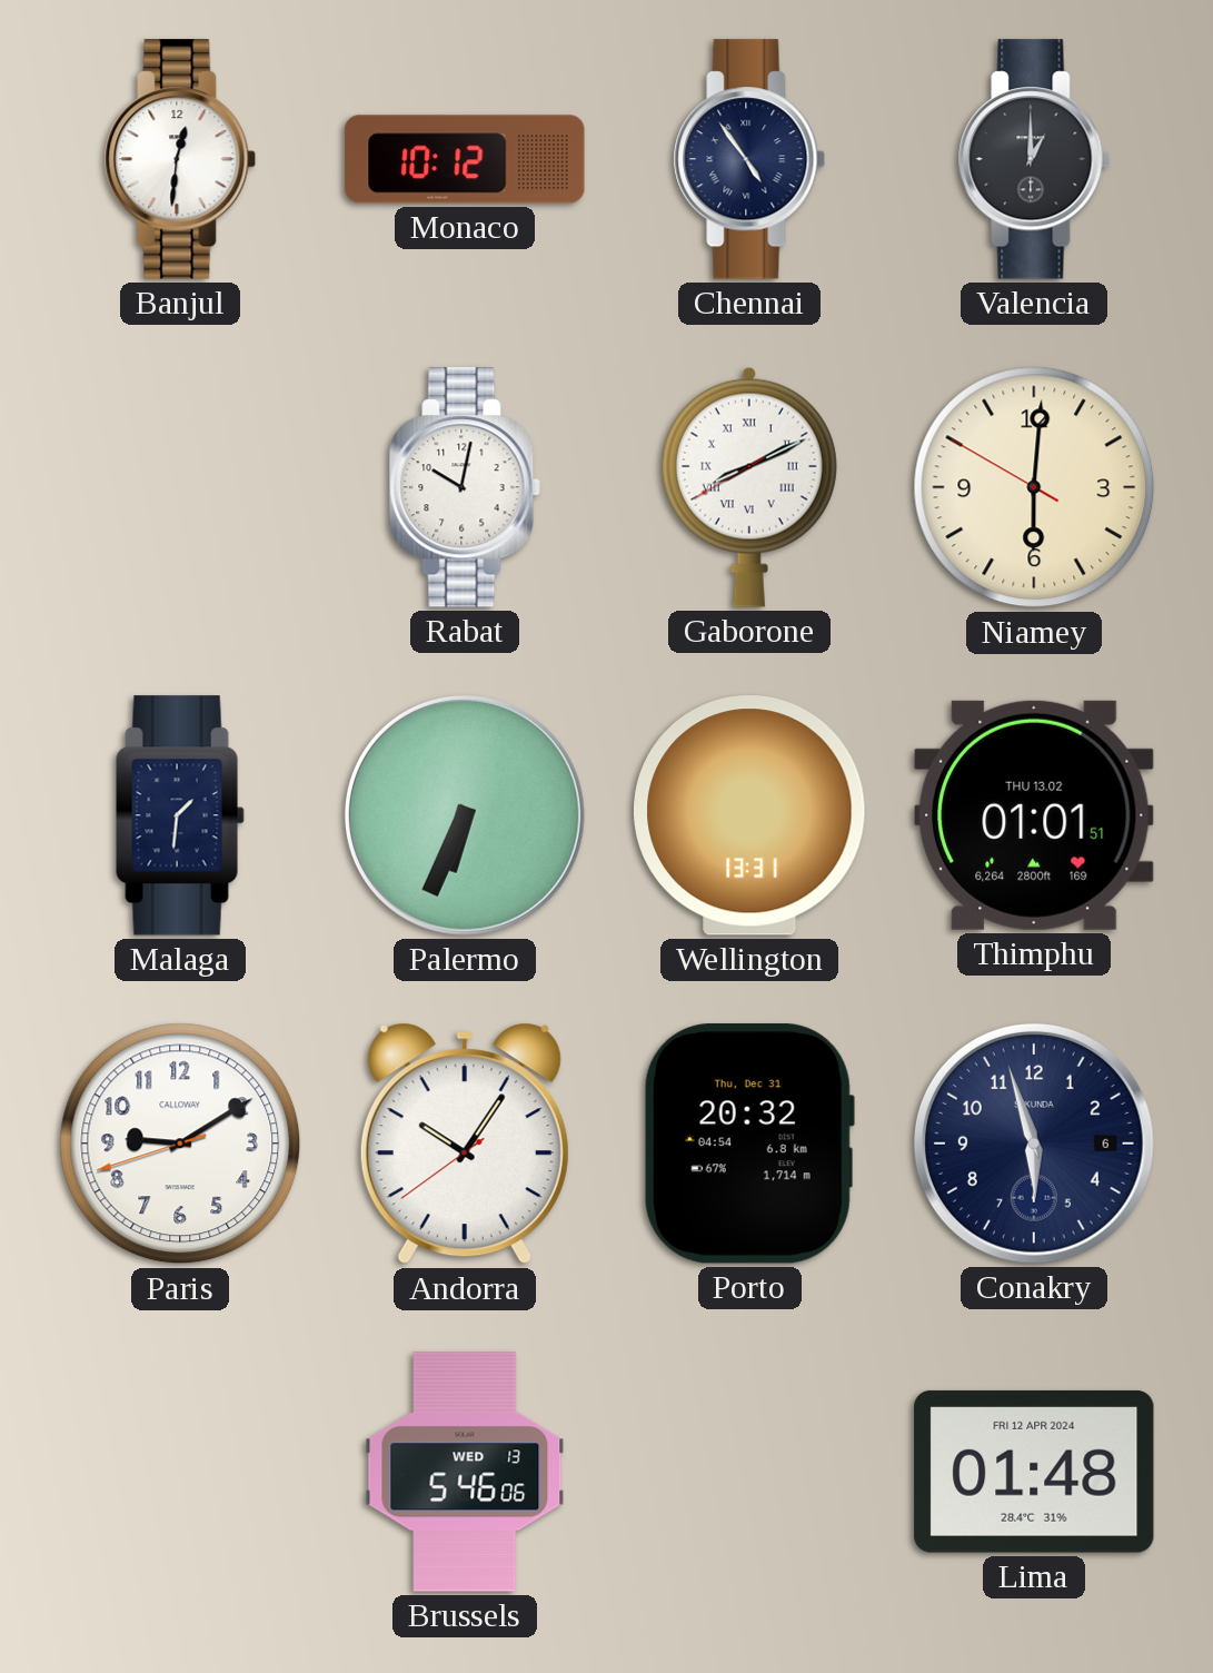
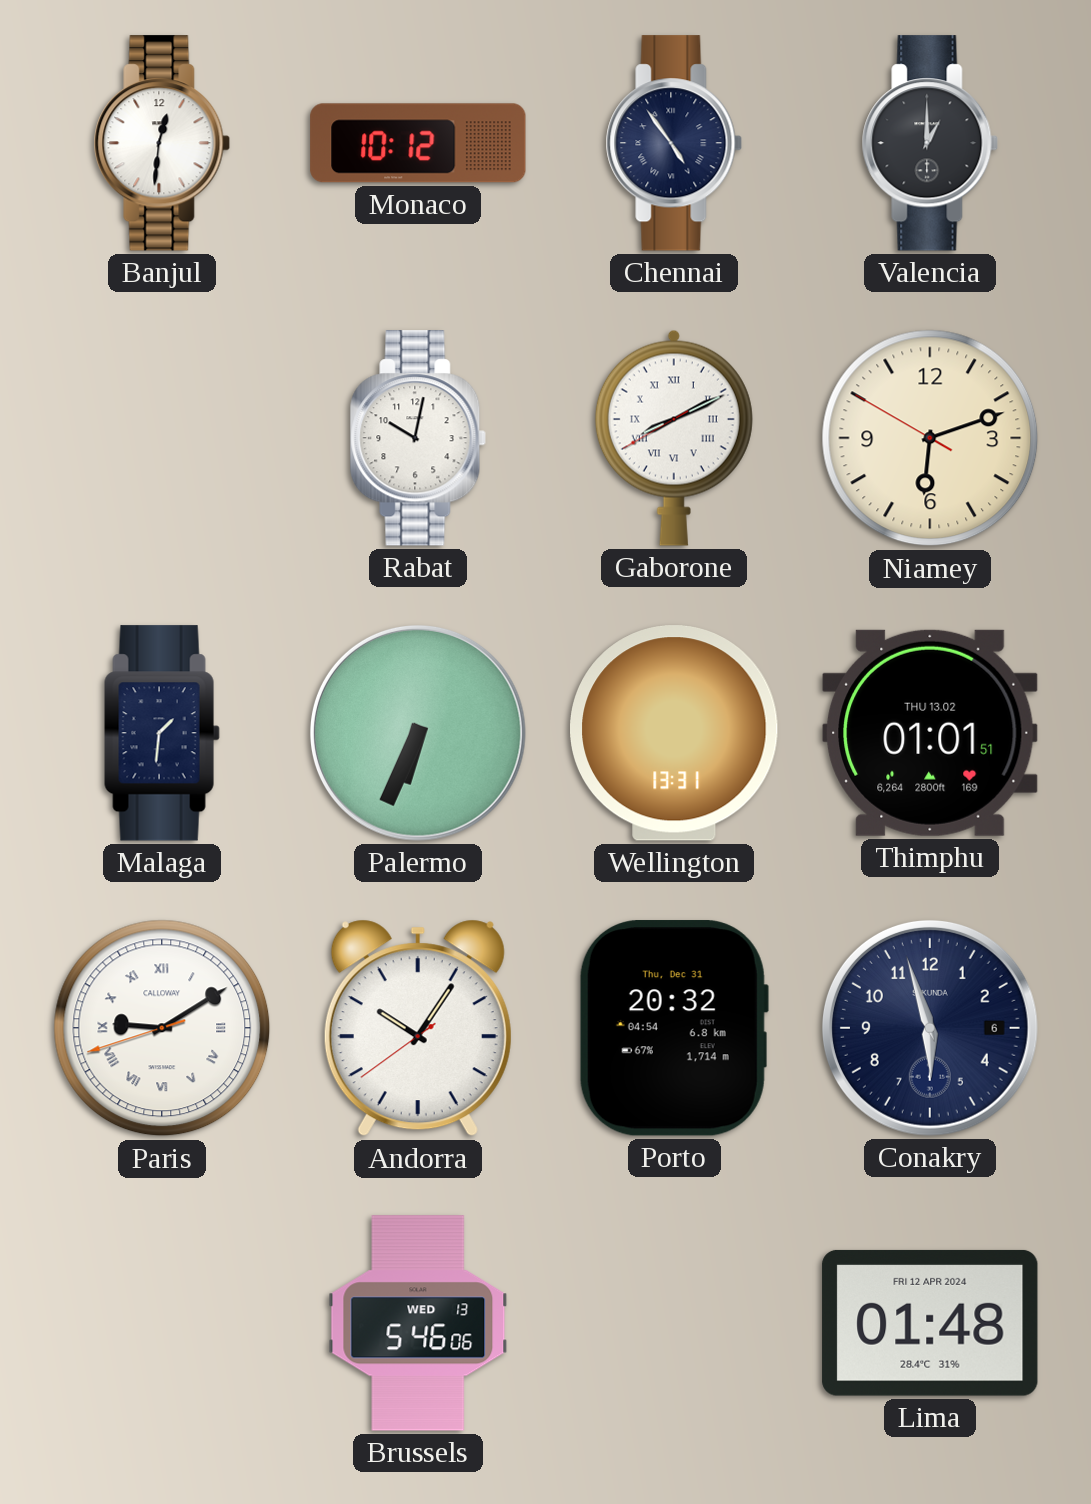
Niamey: 6:00 -> 6:11 (930, 438)
Paris numerals: Arabic -> Roman (162, 1028)
